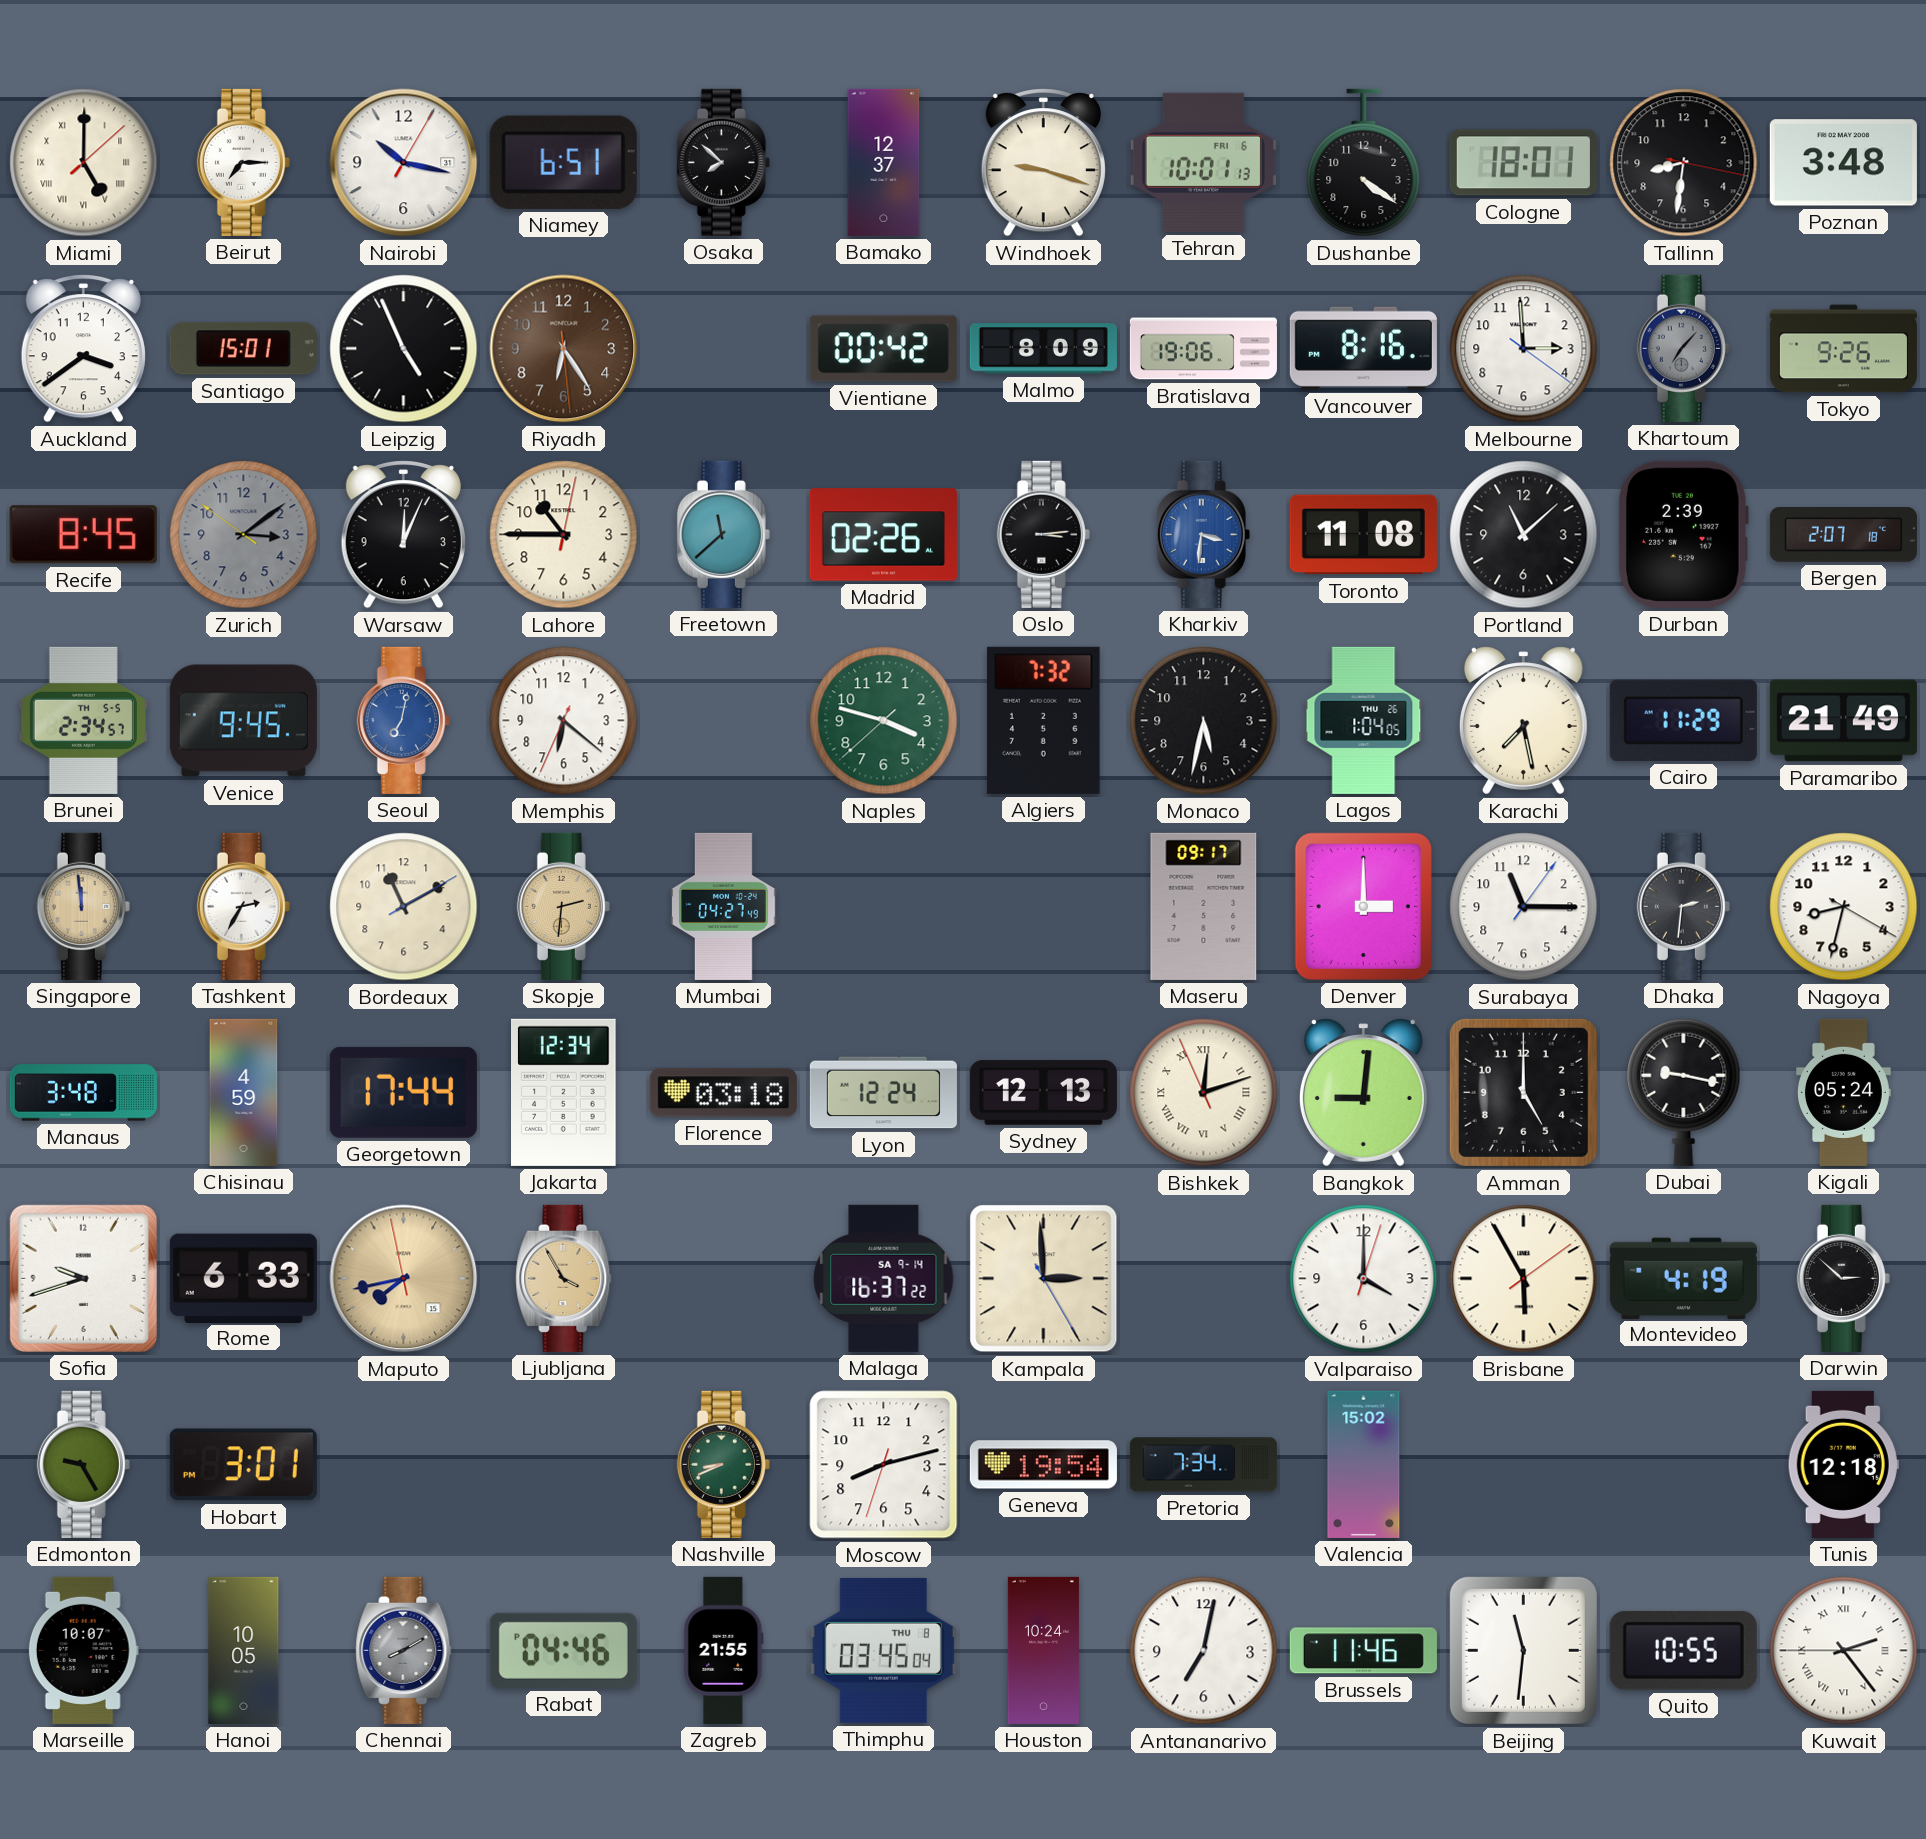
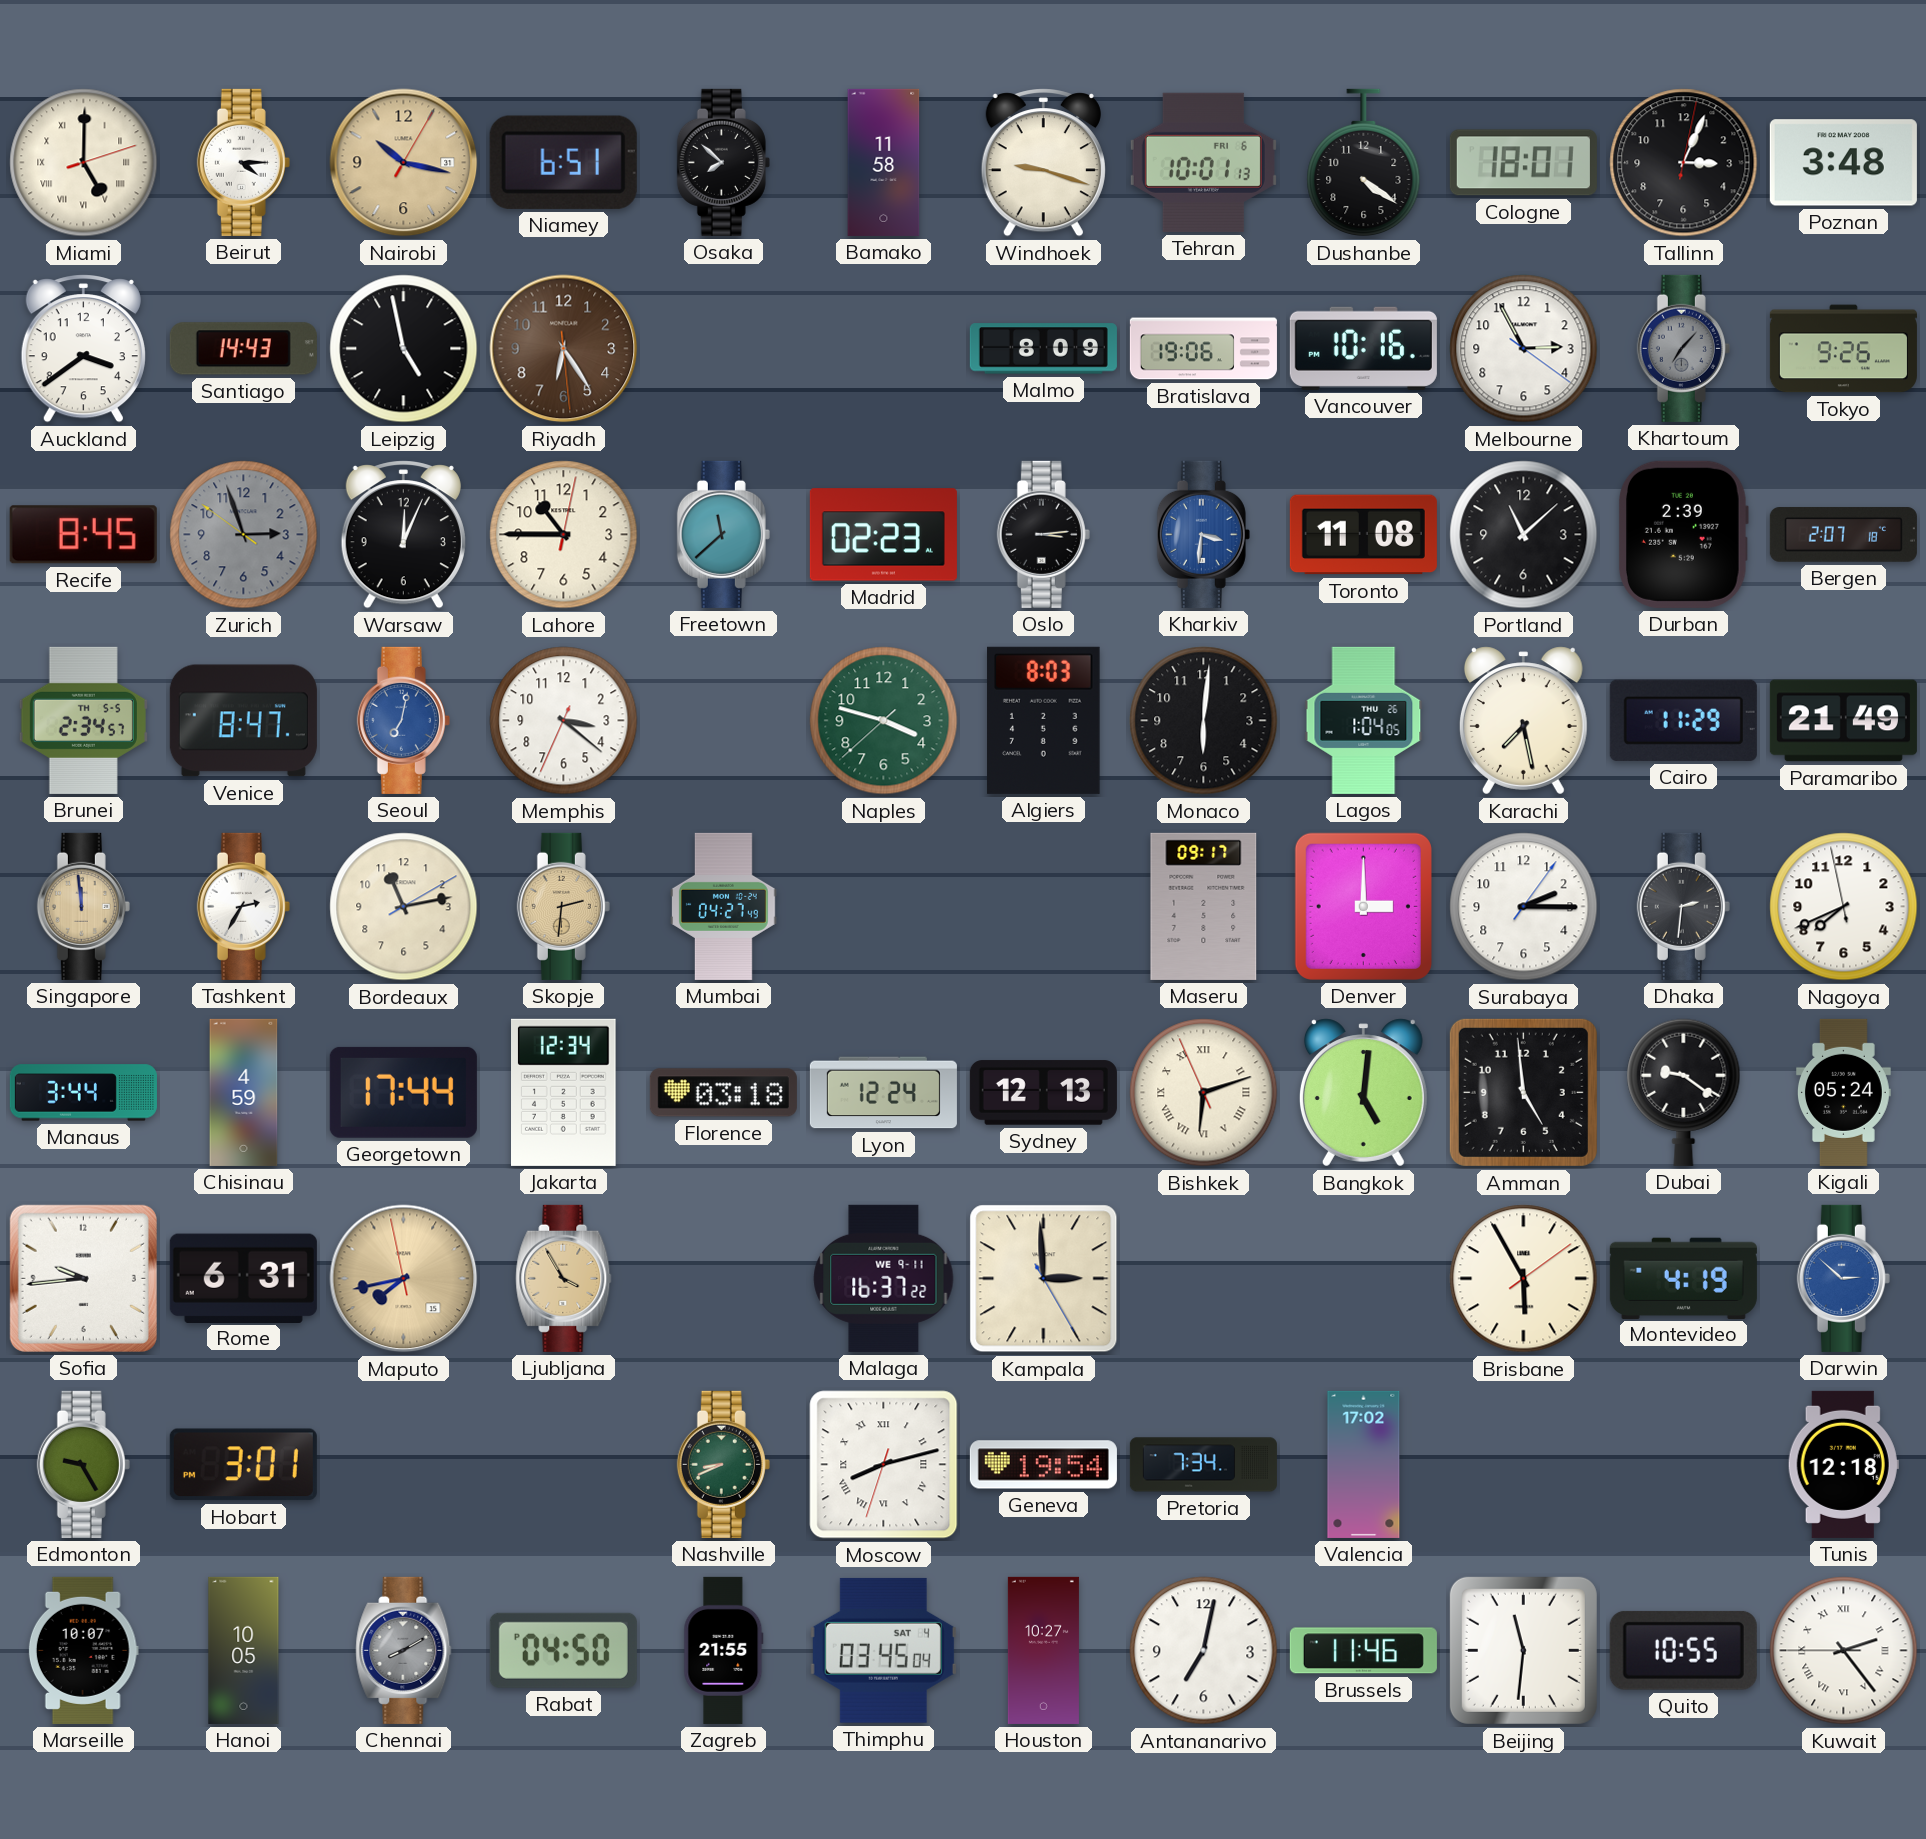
Miami: 5:00:08 -> 5:00:12 (84, 163)
Beirut: 7:15 -> 4:15 (243, 162)
Nairobi dial: white -> champagne (404, 163)
Bamako: 12:37 -> 11:58 (884, 162)
Tallinn: 8:31 -> 3:04 (1684, 163)
Santiago: 15:01 -> 14:43 (243, 349)
Leipzig: 4:56 -> 4:58 (404, 349)
Vientiane: 00:42 -> none (883, 349)
Vancouver: 8:16 -> 10:16 (1363, 348)
Melbourne: 2:59 -> 2:55 (1524, 349)
Zurich: 3:08 -> 2:56 (244, 535)
Madrid: 02:26 -> 02:23 (883, 535)
Venice: 9:45 -> 8:47 (243, 721)
Memphis: 6:21 -> 3:21 (564, 721)
Algiers: 7:32 -> 8:03 (1044, 720)
Monaco: 5:32 -> 6:01 (1204, 721)
Bordeaux: 11:10 -> 11:13 (404, 907)
Surabaya: 11:15 -> 2:15 (1524, 907)
Nagoya: 8:32 -> 7:40 (1844, 907)
Manaus: 3:48 -> 3:44 (83, 1093)
Bishkek: 12:11 -> 6:11 (1204, 1093)
Bangkok: 9:01 -> 5:01 (1363, 1093)
Amman: 5:00 -> 4:59 (1523, 1092)
Dubai: 9:17 -> 9:21 (1684, 1092)
Sofia: 9:42 -> 9:44 (83, 1278)
Rome: 6:33 -> 6:31 (243, 1278)
Malaga date: SA 9-14 -> WE 9-11 (884, 1278)
Valparaiso: 4:00 -> none (1364, 1279)
Darwin dial: black -> blue (1843, 1278)
Moscow numerals: Arabic -> Roman (884, 1465)
Valencia: 15:02 -> 17:02 (1364, 1464)
Rabat: 04:46 -> 04:50 (563, 1650)
Thimphu date: THU 8 -> SAT 4 (883, 1650)
Houston: 10:24 -> 10:27 (1043, 1650)
